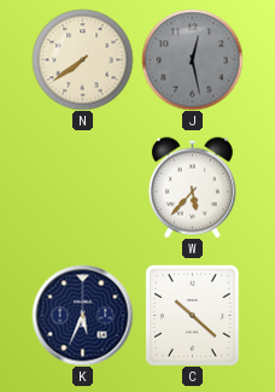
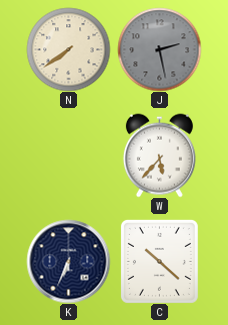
J: 12:28 -> 2:28 (159, 49)
K: 5:34 -> 6:34 (68, 261)
